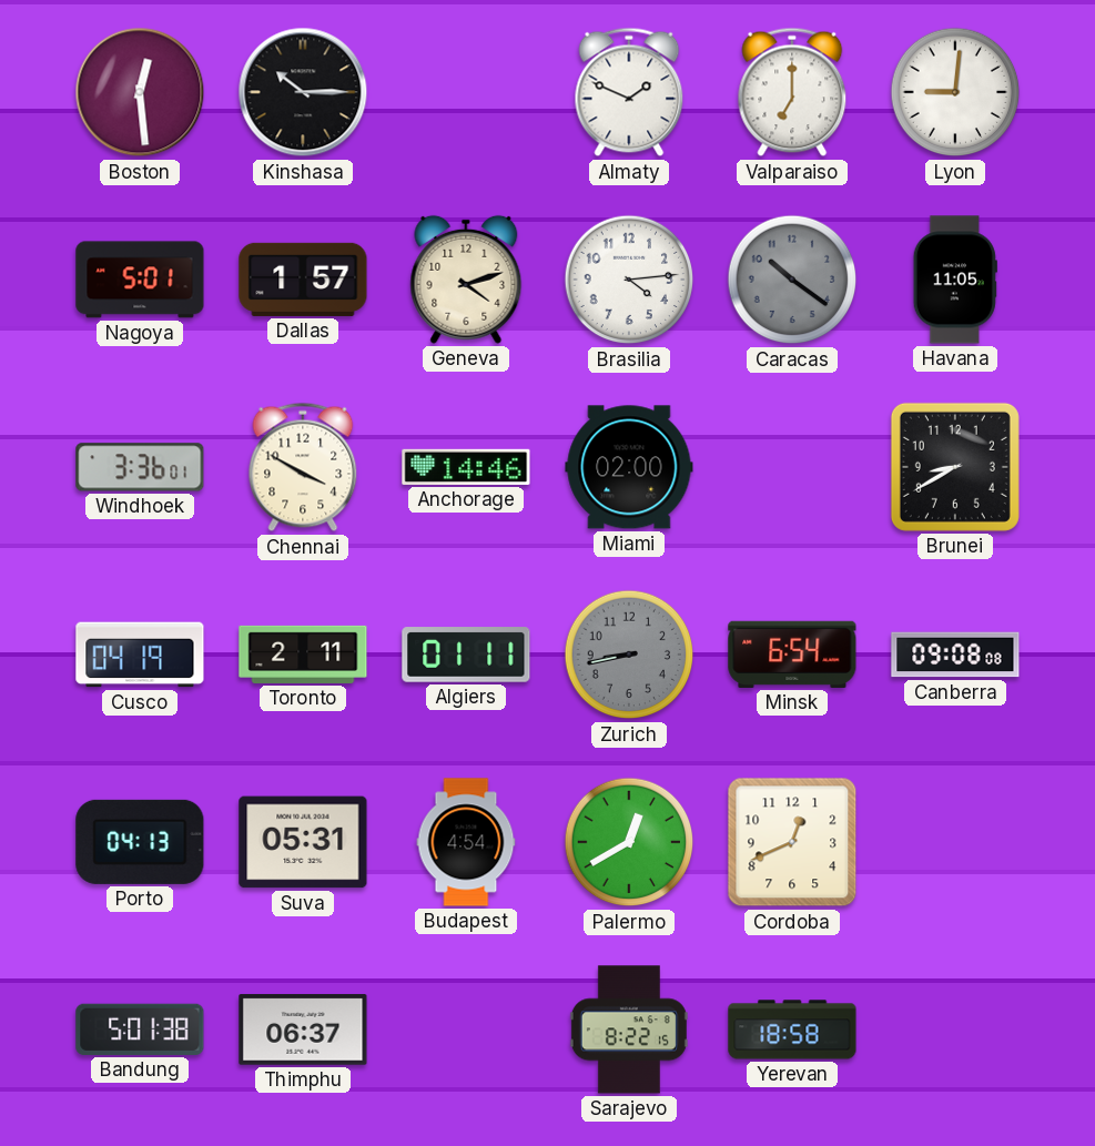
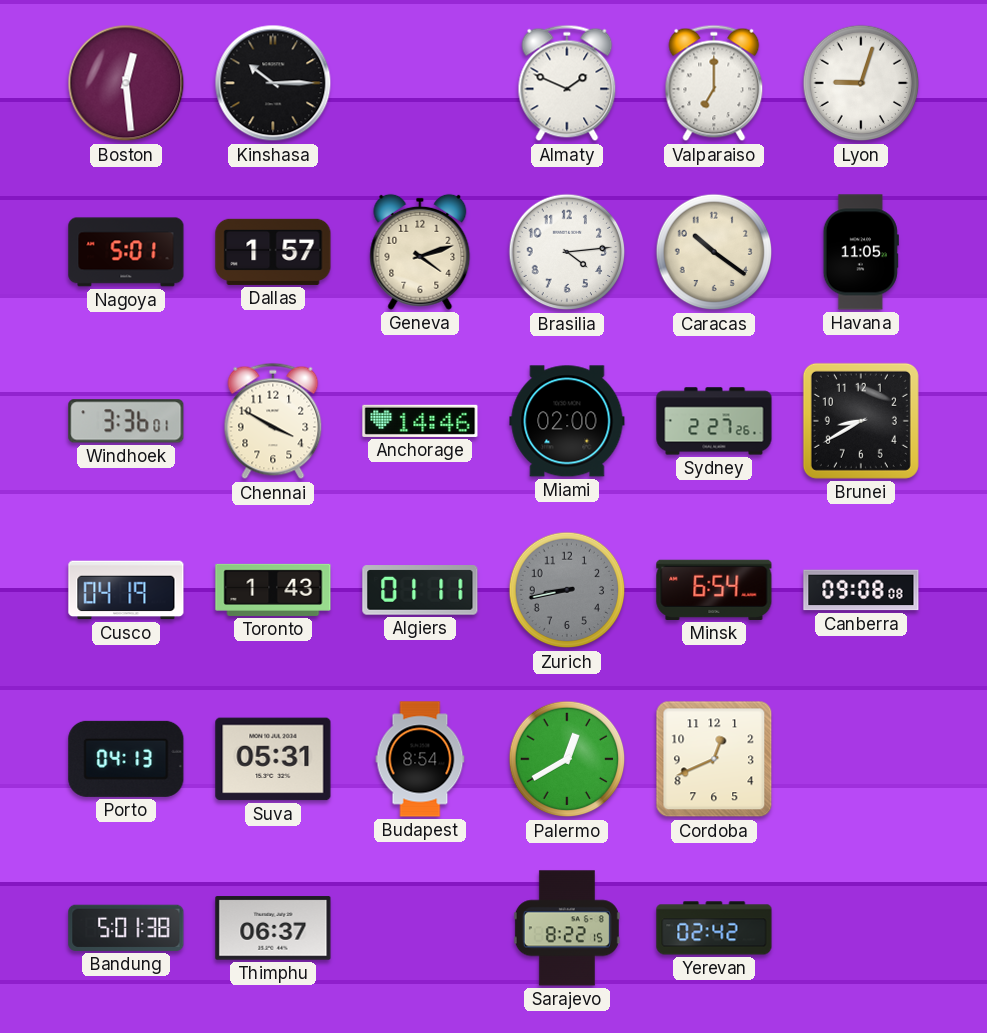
Lyon: 9:01 -> 9:03 (861, 83)
Caracas dial: grey -> cream (714, 252)
Sydney: none -> 2:27 (714, 421)
Toronto: 2:11 -> 1:43 (273, 590)
Budapest: 4:54 -> 8:54 (420, 759)
Yerevan: 18:58 -> 02:42 (714, 928)
